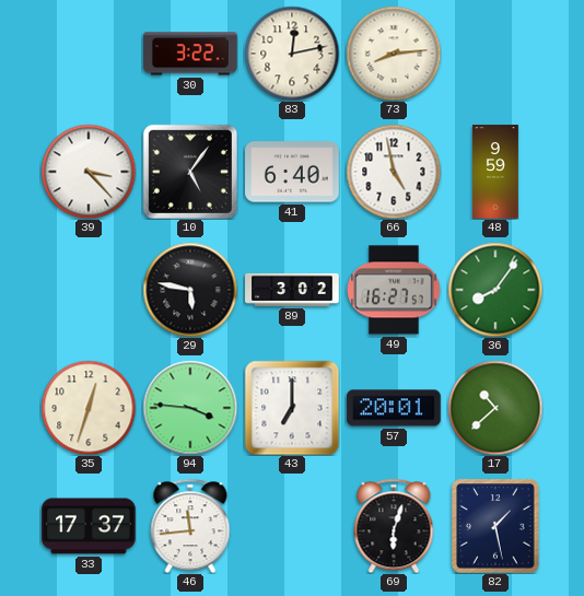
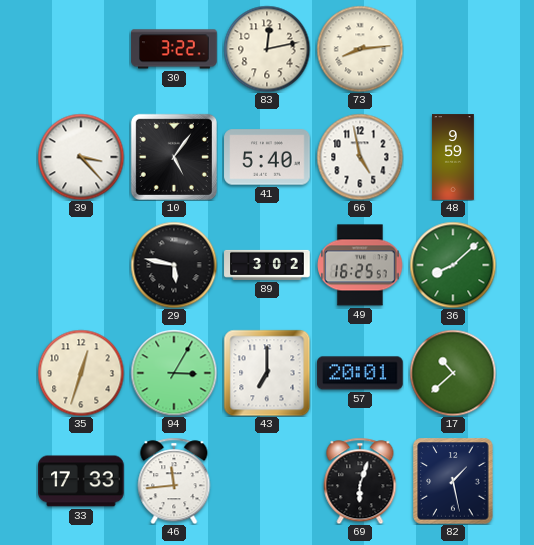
41: 6:40 -> 5:40 (267, 157)
49: 16:27 -> 16:25 (360, 265)
36: 8:06 -> 8:08 (453, 265)
94: 3:46 -> 3:05 (174, 373)
33: 17:37 -> 17:33 (81, 481)
